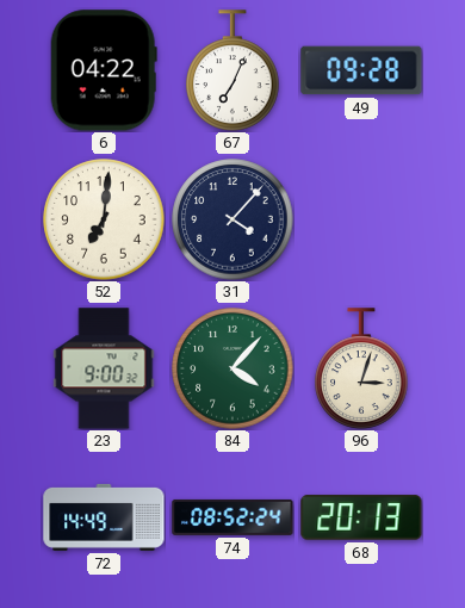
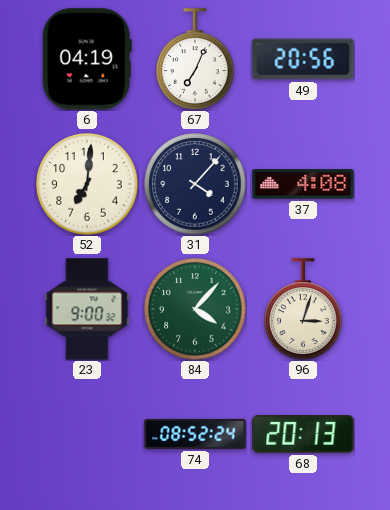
6: 04:22 -> 04:19 (87, 59)
49: 09:28 -> 20:56 (303, 59)
37: none -> 4:08 (303, 184)
72: 14:49 -> none (104, 517)
